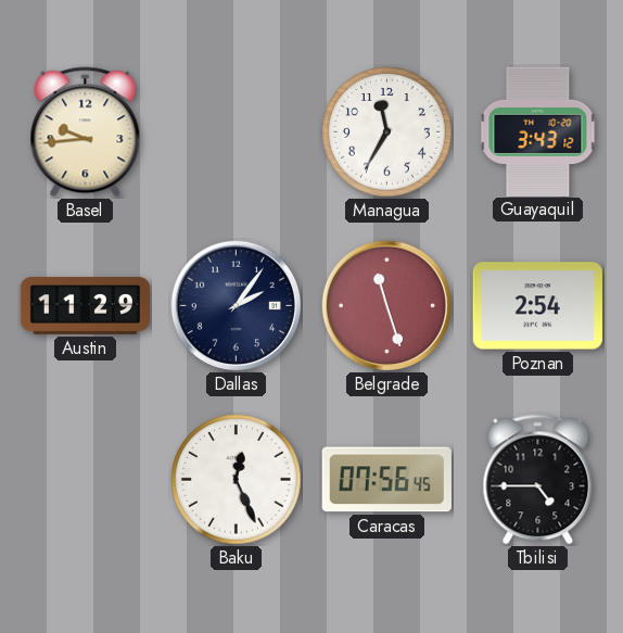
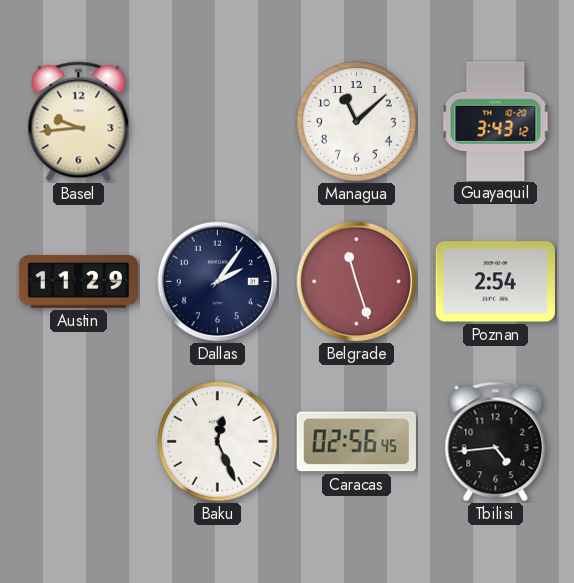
Managua: 11:35 -> 11:08 (357, 122)
Caracas: 07:56 -> 02:56 (356, 442)
Tbilisi: 4:45 -> 4:44 (496, 442)
